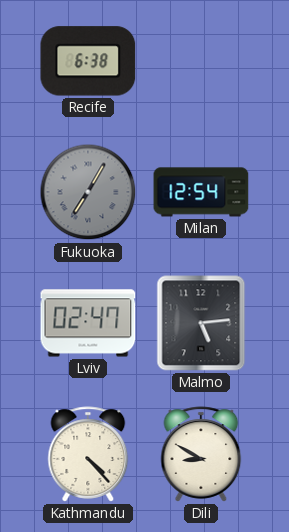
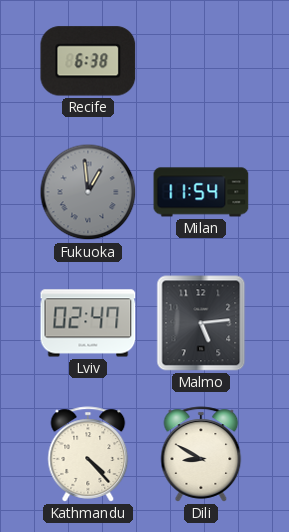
Fukuoka: 7:05 -> 12:59 (88, 192)
Milan: 12:54 -> 11:54 (201, 192)
